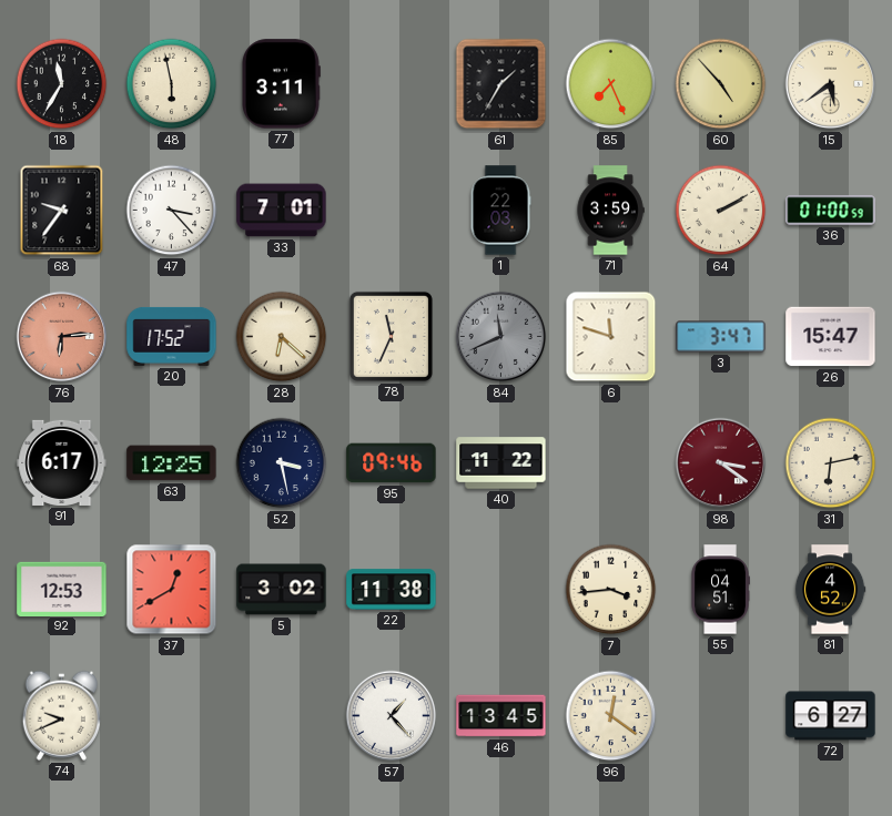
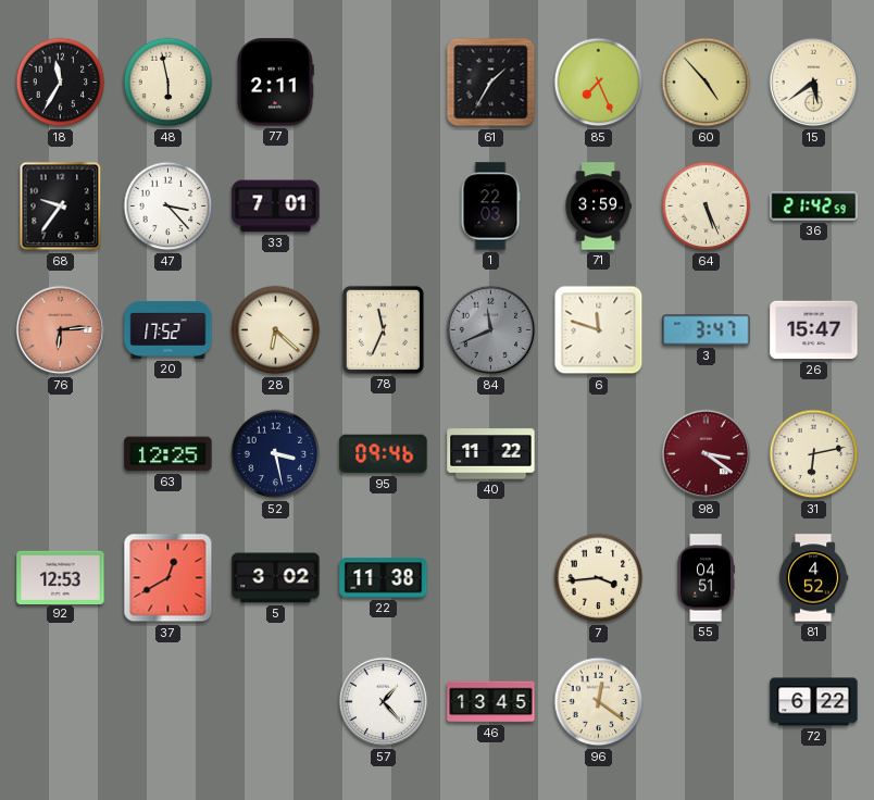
77: 3:11 -> 2:11 (275, 83)
64: 2:10 -> 5:26 (707, 207)
36: 01:00 -> 21:42 (814, 207)
91: 6:17 -> none (62, 462)
74: 9:41 -> none (62, 715)
72: 6:27 -> 6:22 (814, 702)
